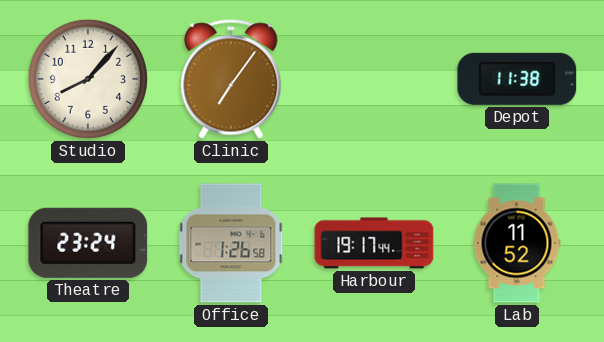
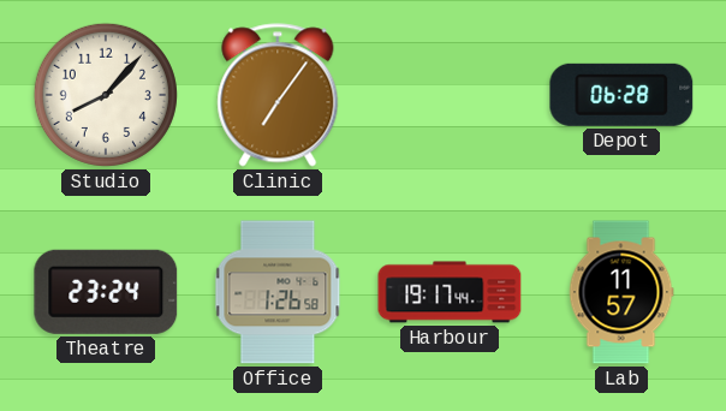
Depot: 11:38 -> 06:28 (621, 95)
Lab: 11:52 -> 11:57 (621, 292)
